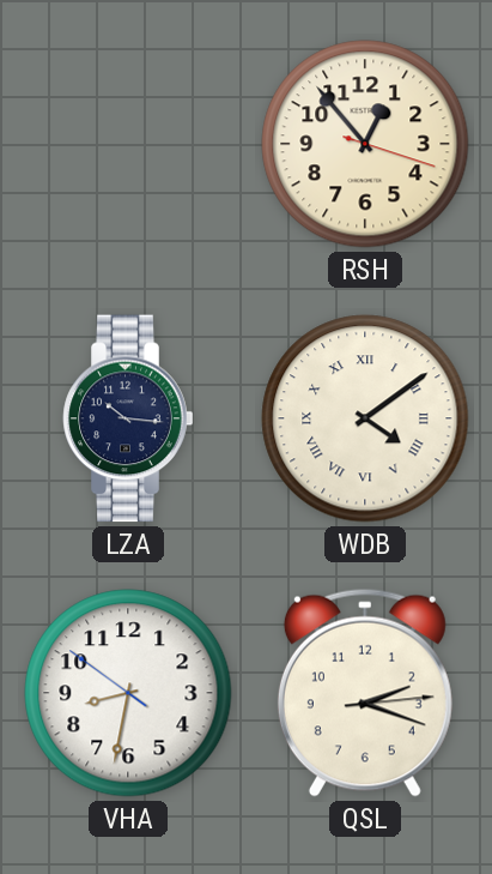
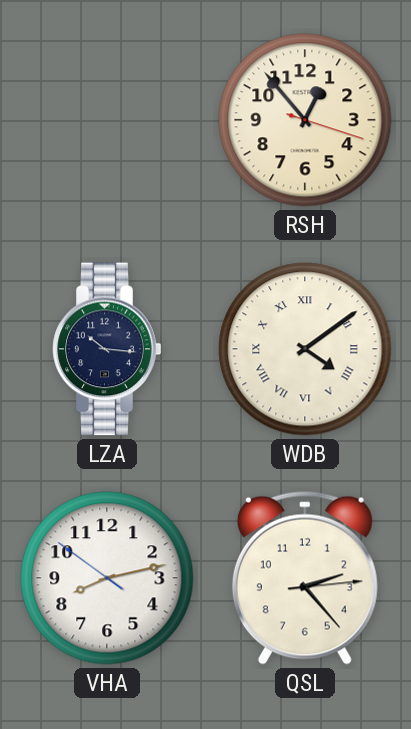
VHA: 8:31 -> 8:12 (107, 578)
QSL: 2:18 -> 2:23 (305, 578)
